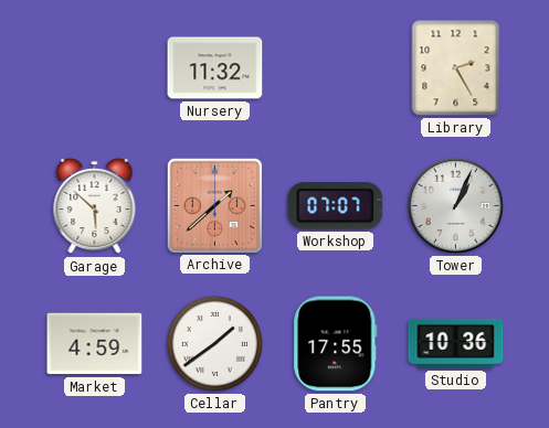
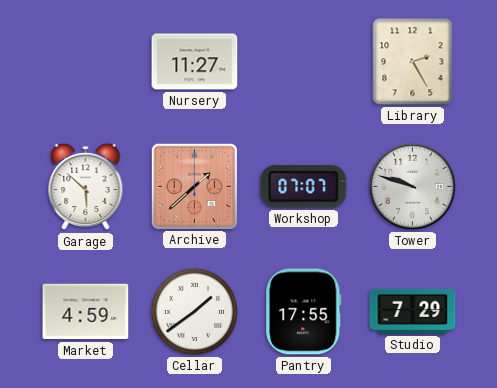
Nursery: 11:32 -> 11:27 (195, 62)
Tower: 1:04 -> 9:48 (412, 186)
Studio: 10:36 -> 7:29 (413, 311)
